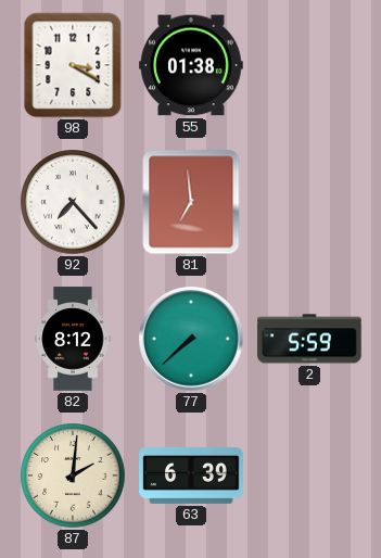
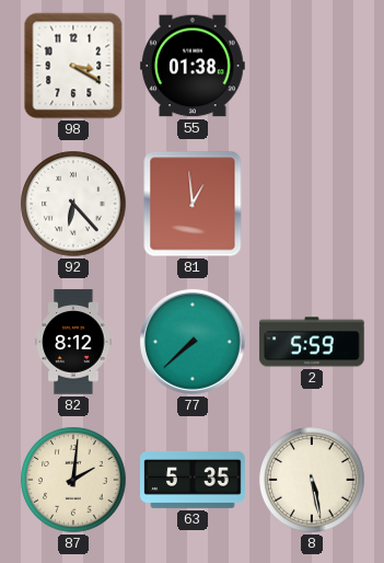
92: 7:23 -> 6:23 (73, 204)
81: 6:59 -> 12:59 (193, 204)
63: 6:39 -> 5:35 (193, 480)
8: none -> 5:28 (312, 480)
